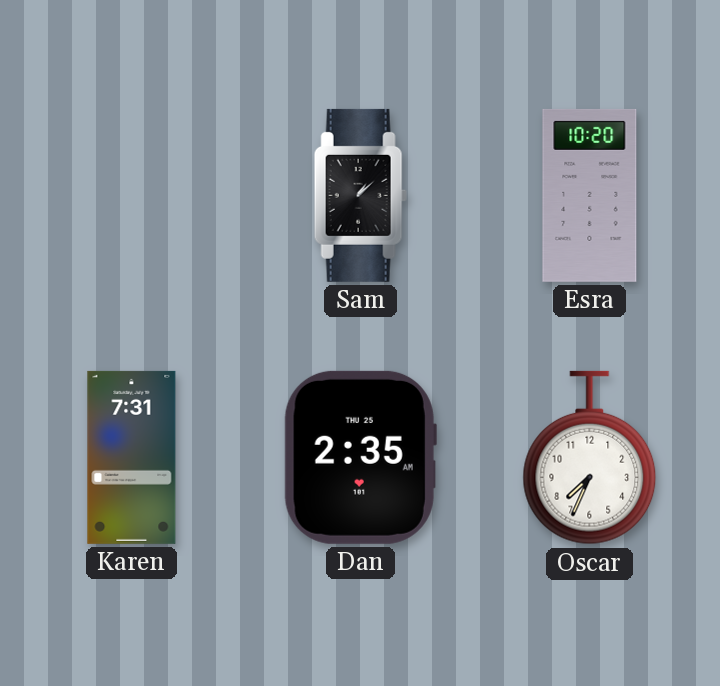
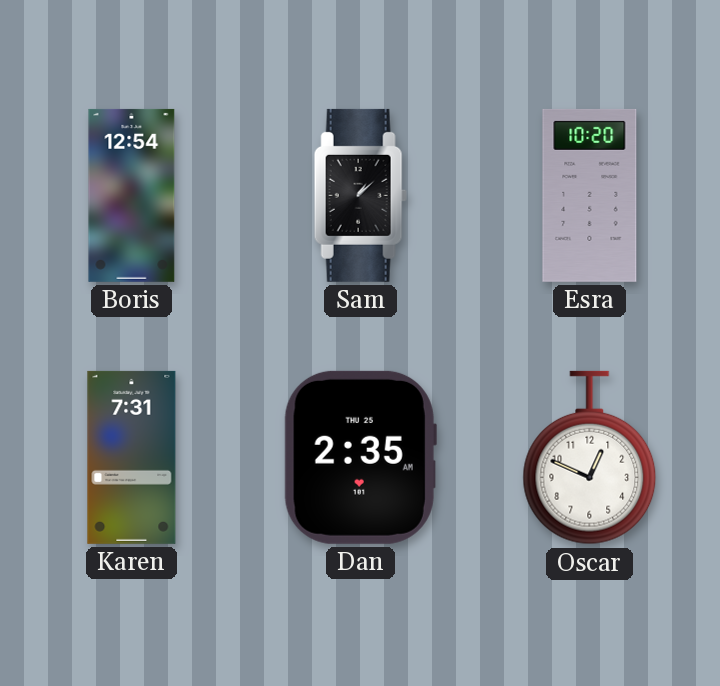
Boris: none -> 12:54 (132, 195)
Oscar: 7:34 -> 12:49 (590, 458)
